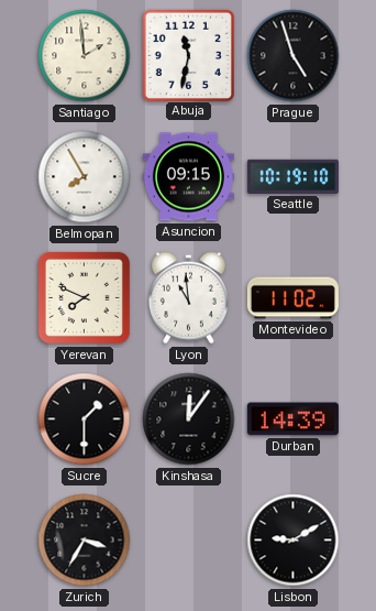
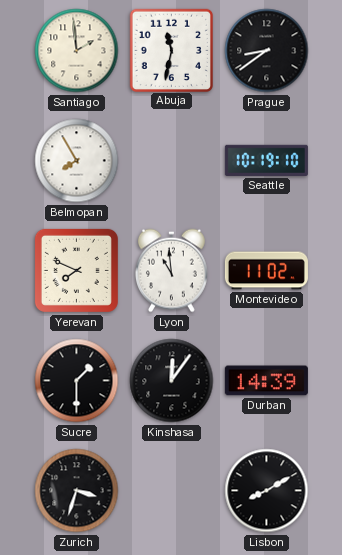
Prague: 4:57 -> 8:39 (267, 51)
Asuncion: 09:15 -> none (188, 177)
Zurich: 3:35 -> 3:33 (77, 491)
Lisbon: 9:10 -> 8:10 (267, 491)
